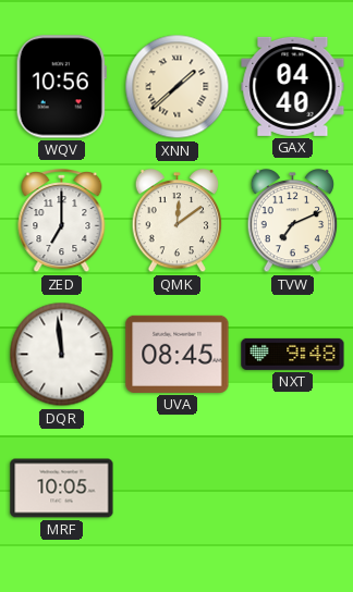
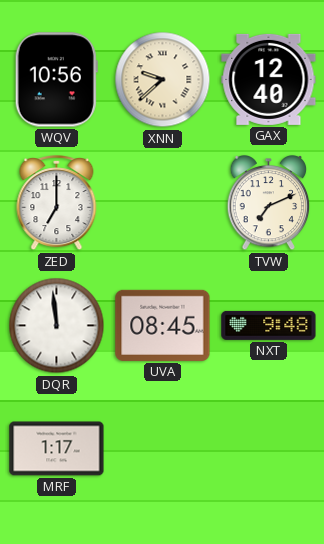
XNN: 1:38 -> 9:38 (163, 80)
GAX: 04:40 -> 12:40 (269, 79)
QMK: 12:09 -> none (178, 221)
MRF: 10:05 -> 1:17 (57, 449)
